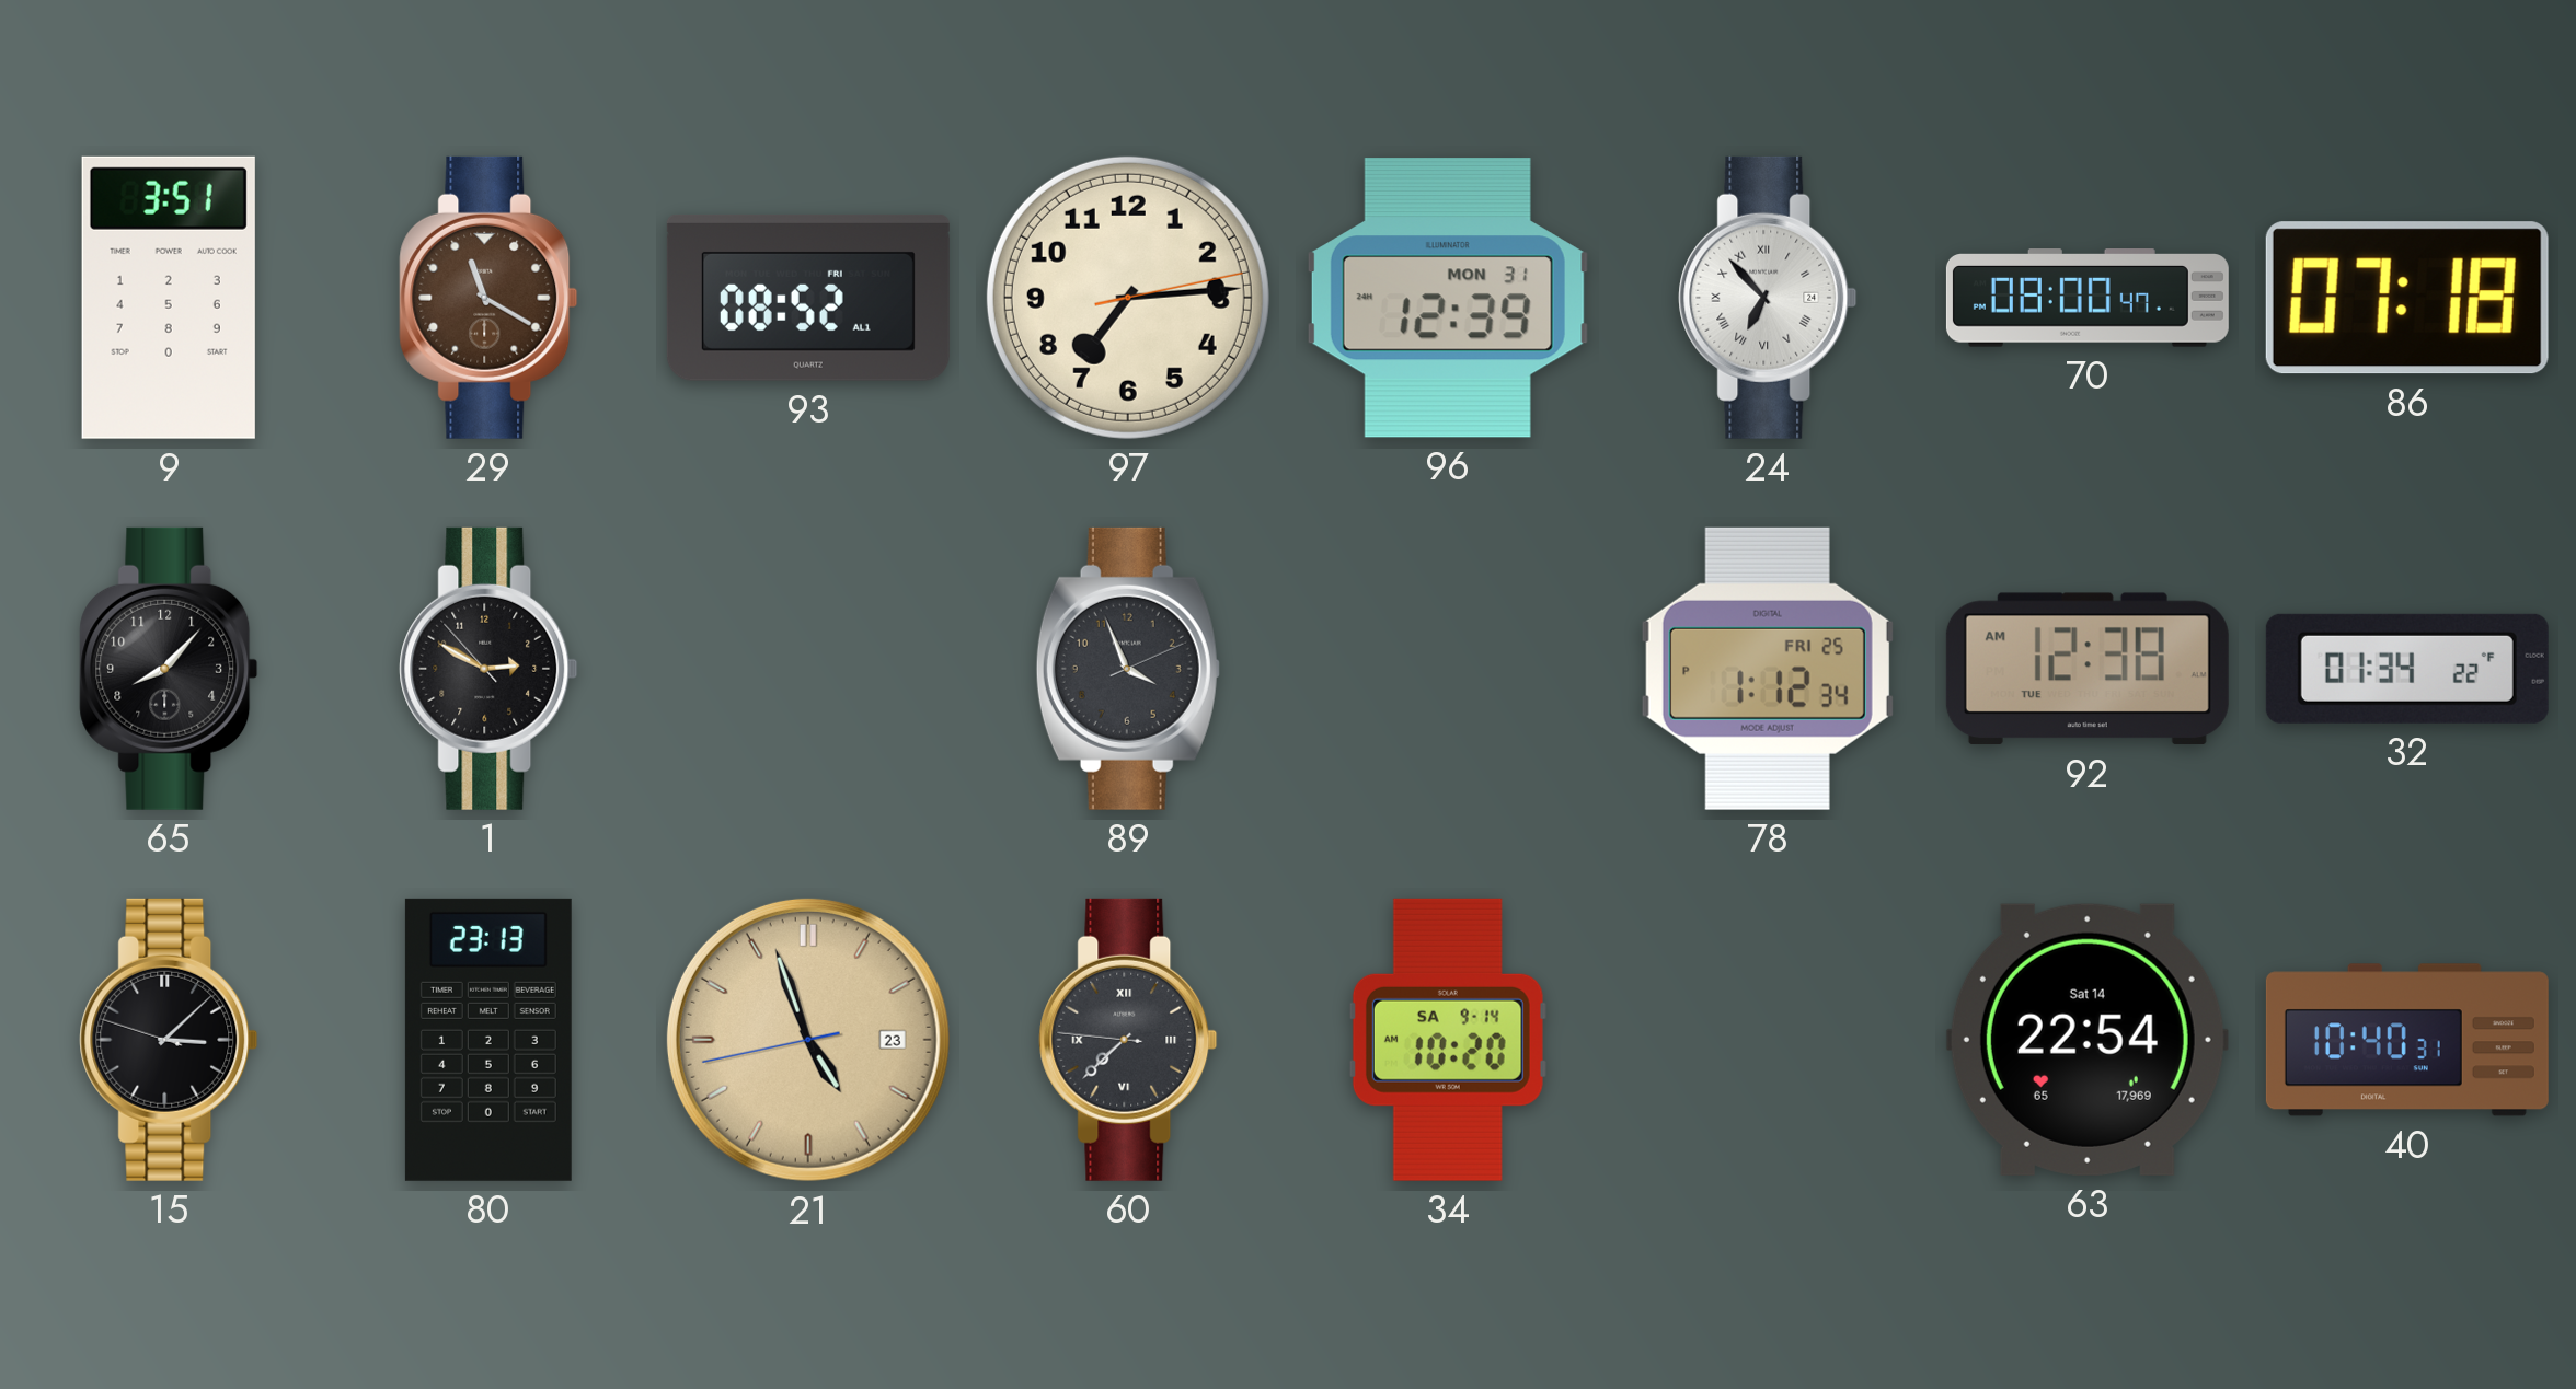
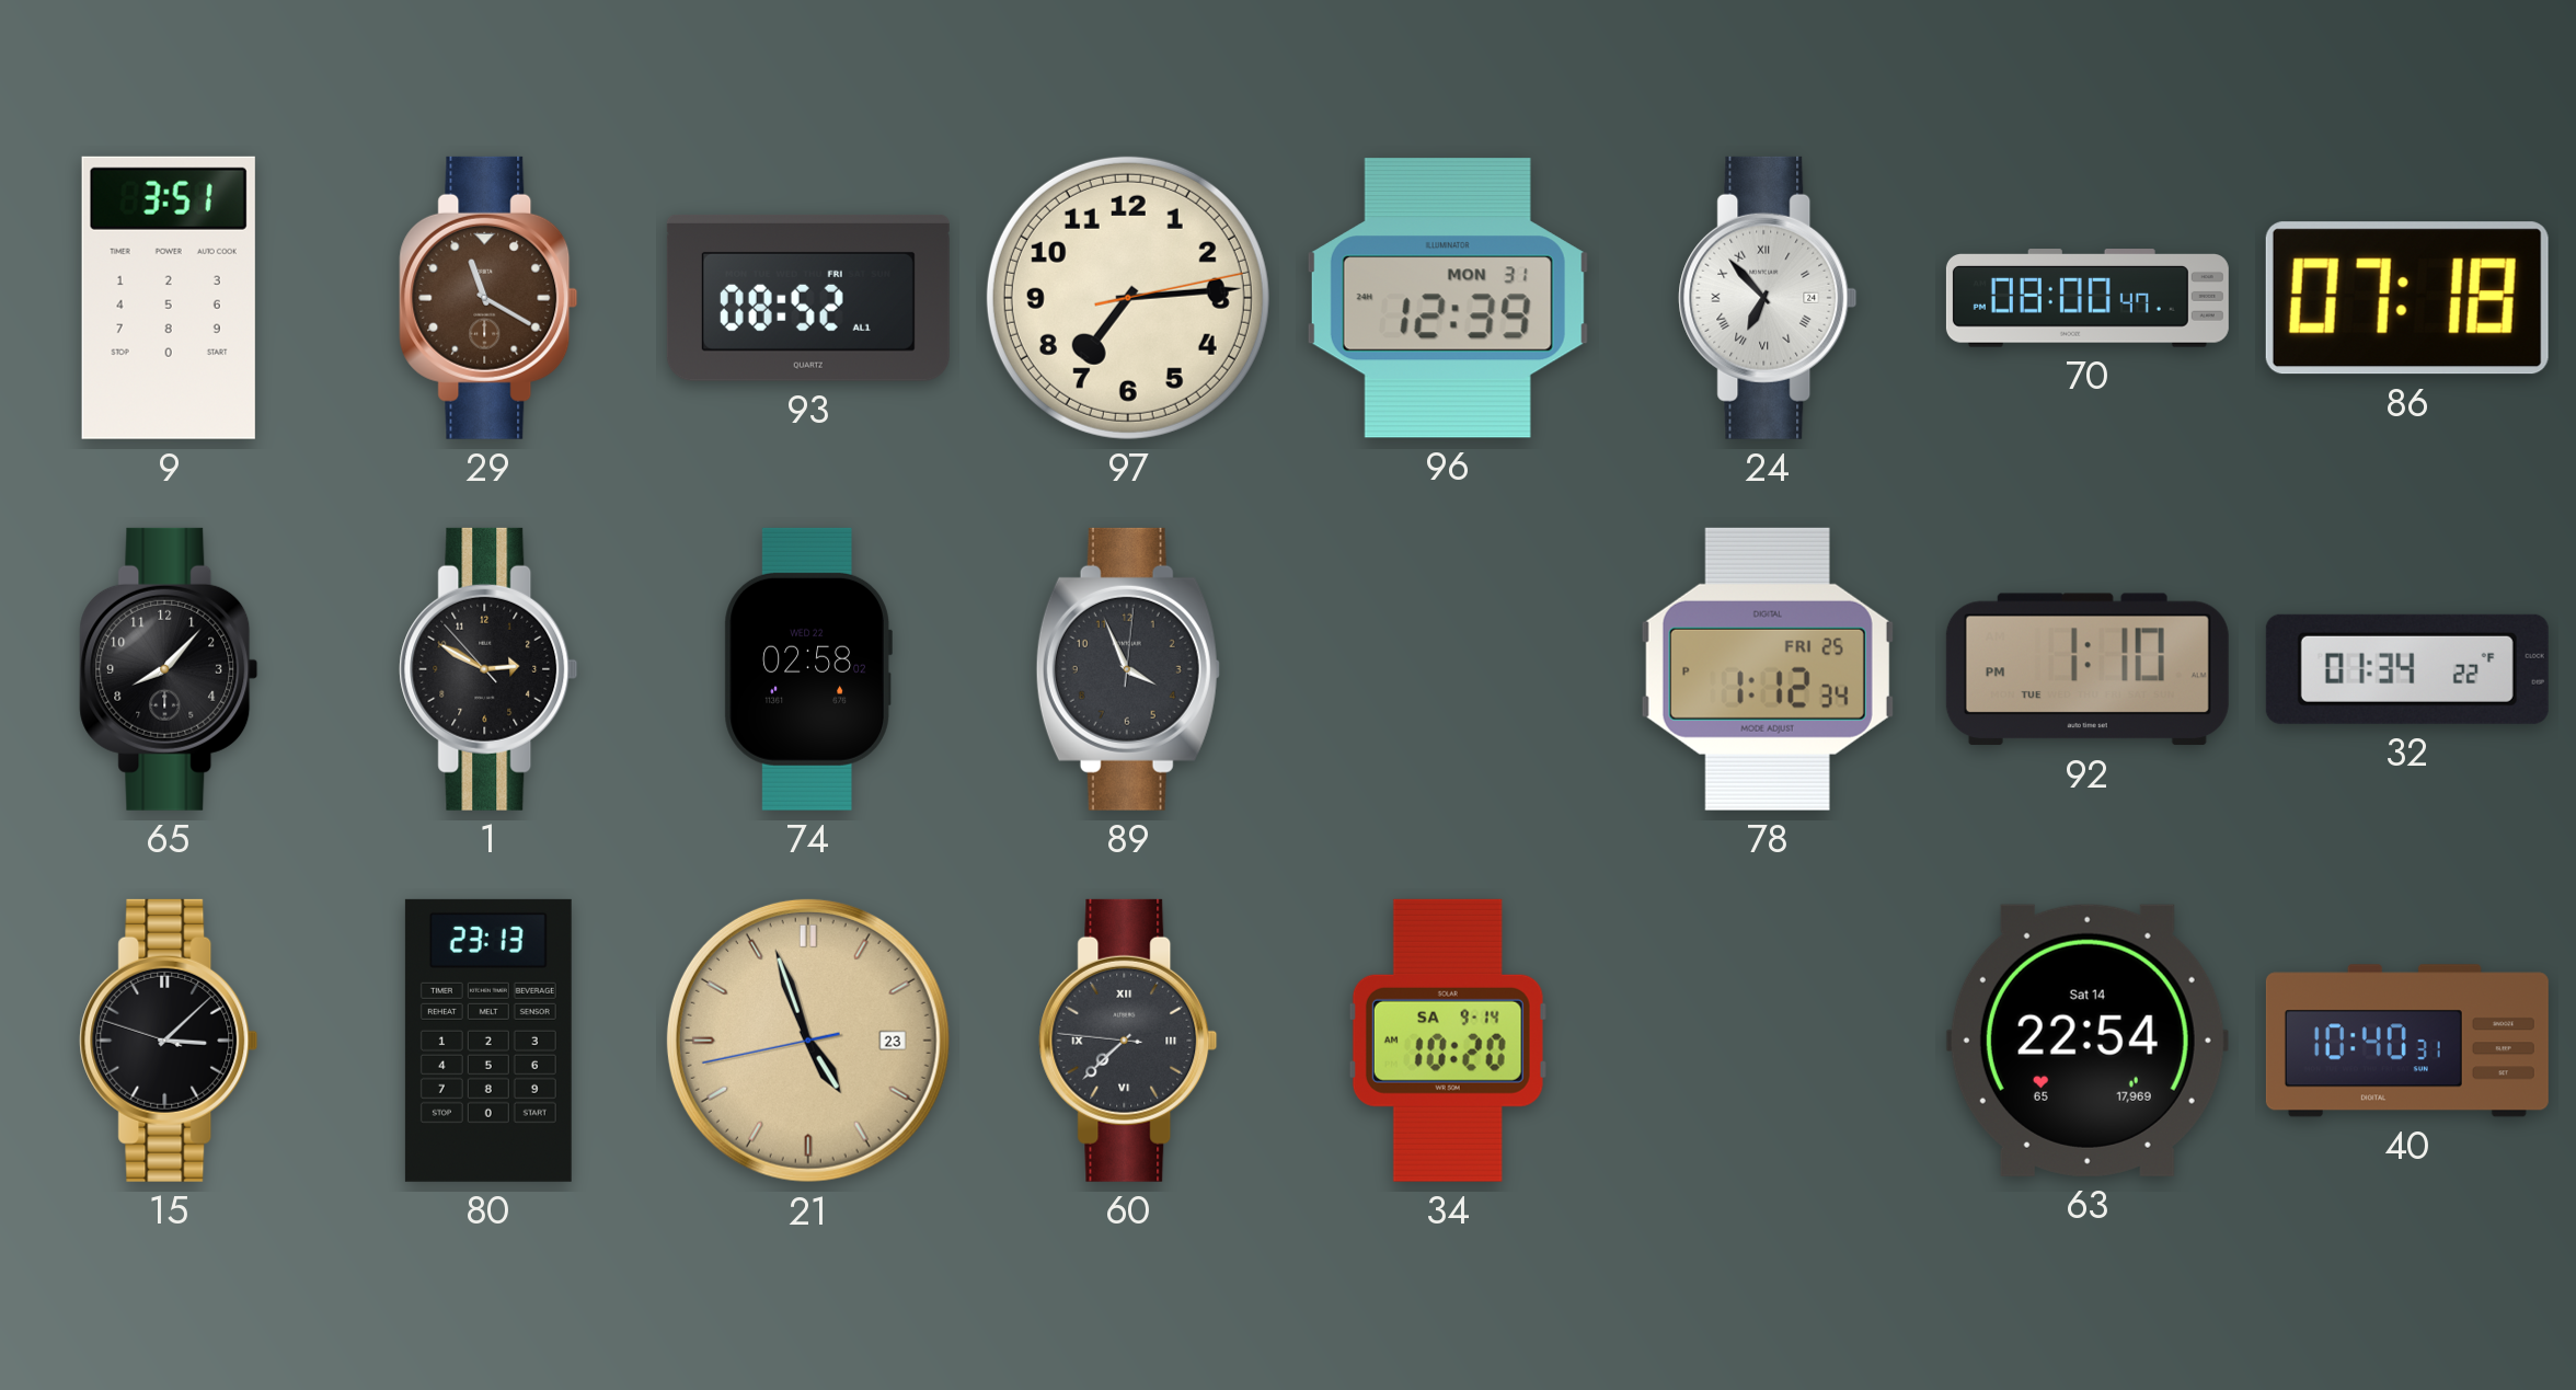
74: none -> 02:58 (808, 669)
89: 3:56:11 -> 3:56:01 (1128, 669)
92: 12:38 -> 1:10 (2088, 669)
